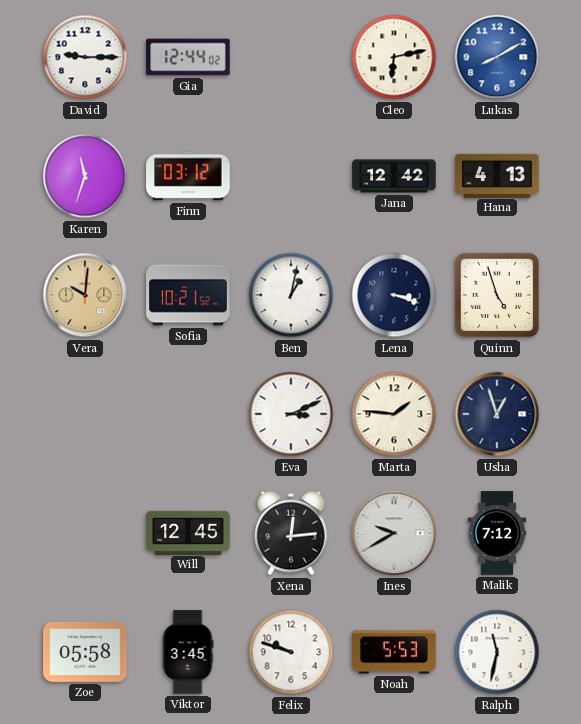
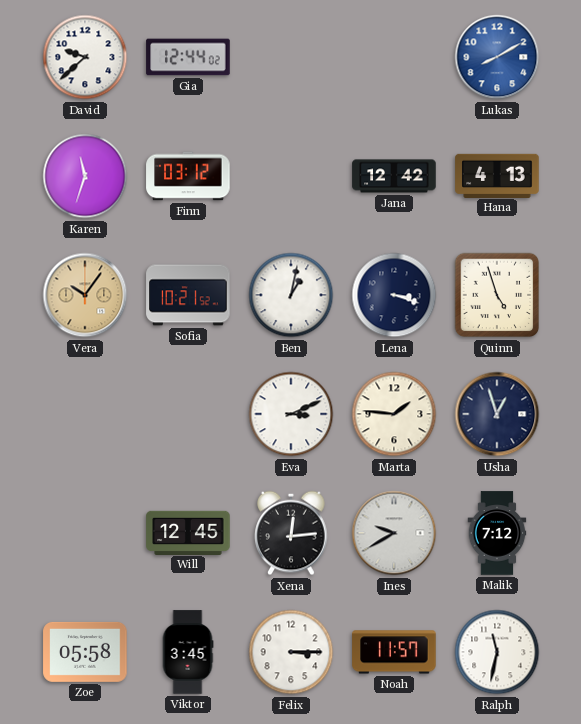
David: 9:15 -> 9:38 (85, 57)
Cleo: 6:13 -> none (394, 57)
Vera: 10:01 -> 10:06 (85, 295)
Felix: 9:48 -> 3:15 (291, 652)
Noah: 5:53 -> 11:57 (394, 652)
